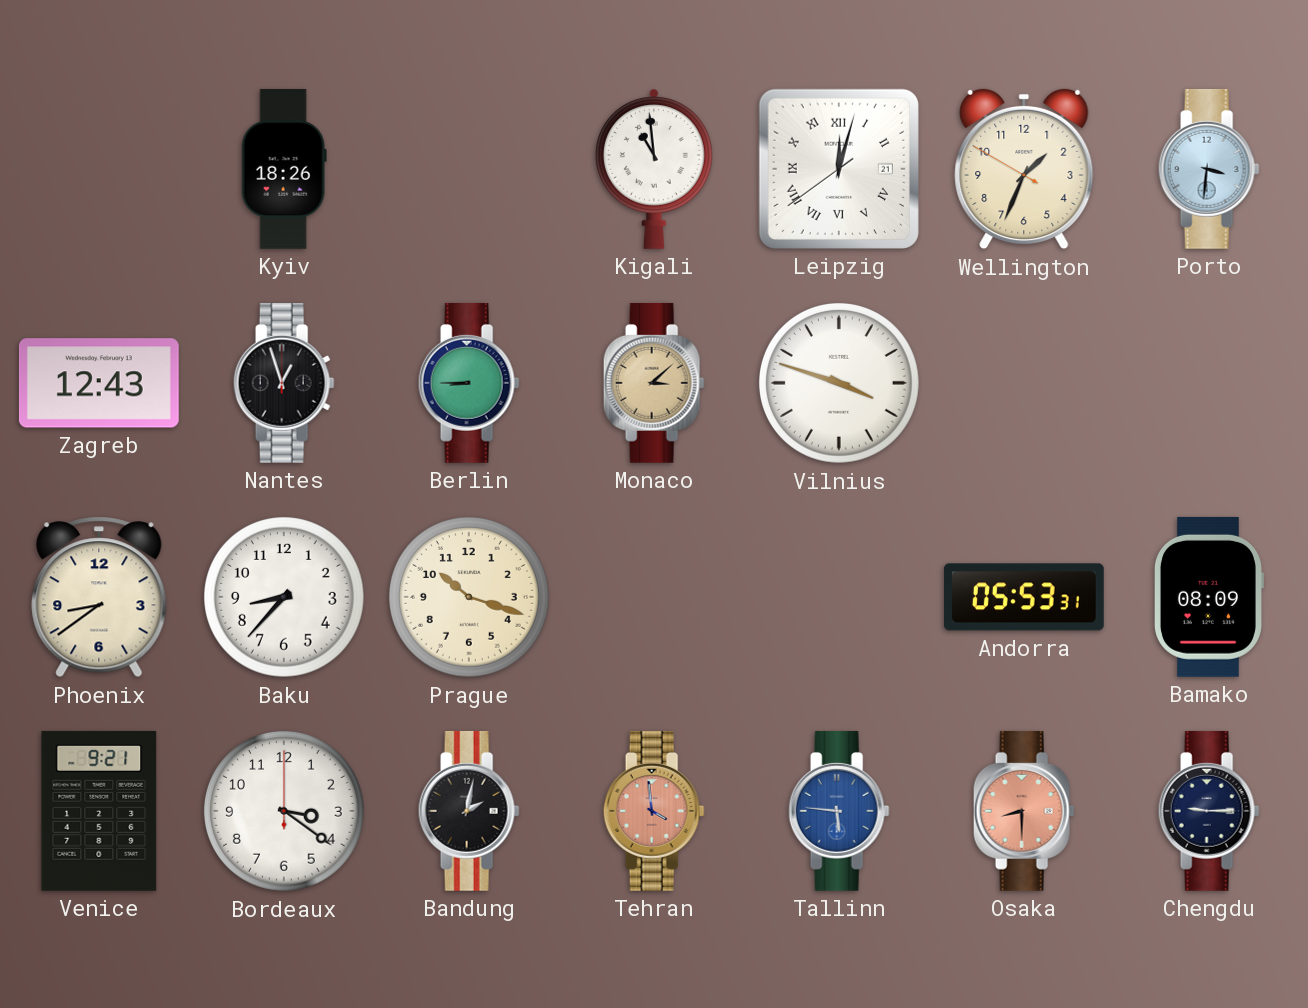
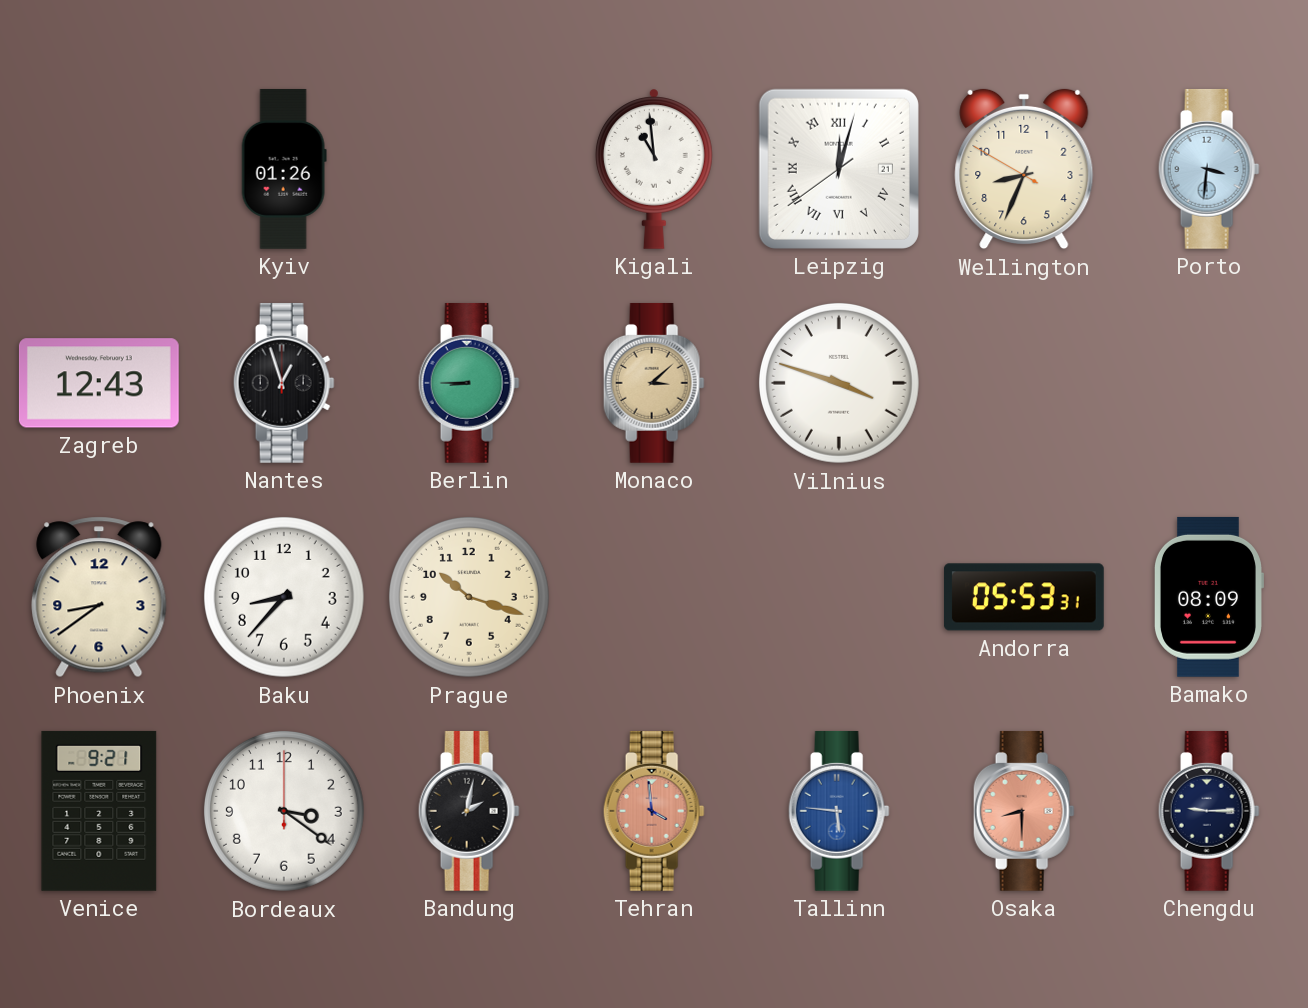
Kyiv: 18:26 -> 01:26 (284, 169)
Wellington: 1:33 -> 8:33 (1024, 169)
